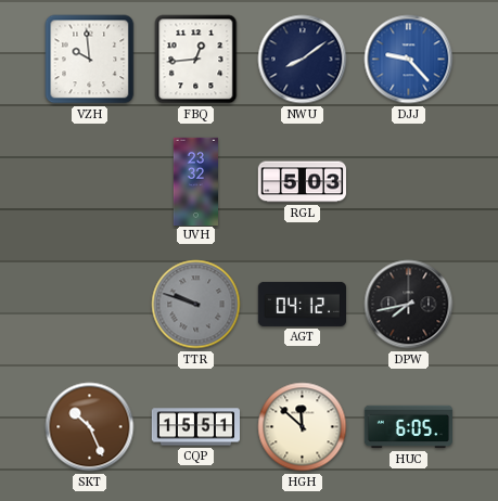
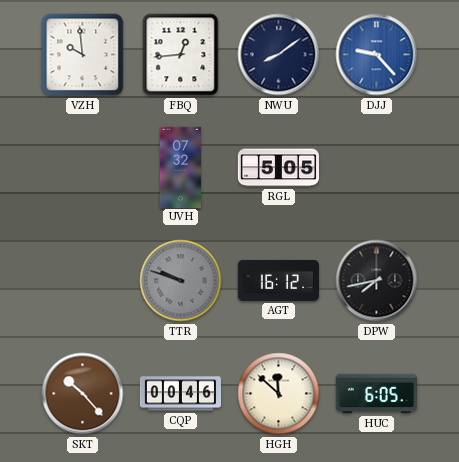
UVH: 23:32 -> 07:32 (180, 167)
RGL: 5:03 -> 5:05 (278, 168)
AGT: 04:12 -> 16:12 (278, 280)
SKT: 10:26 -> 10:23 (83, 394)
CQP: 15:51 -> 00:46 (180, 394)
